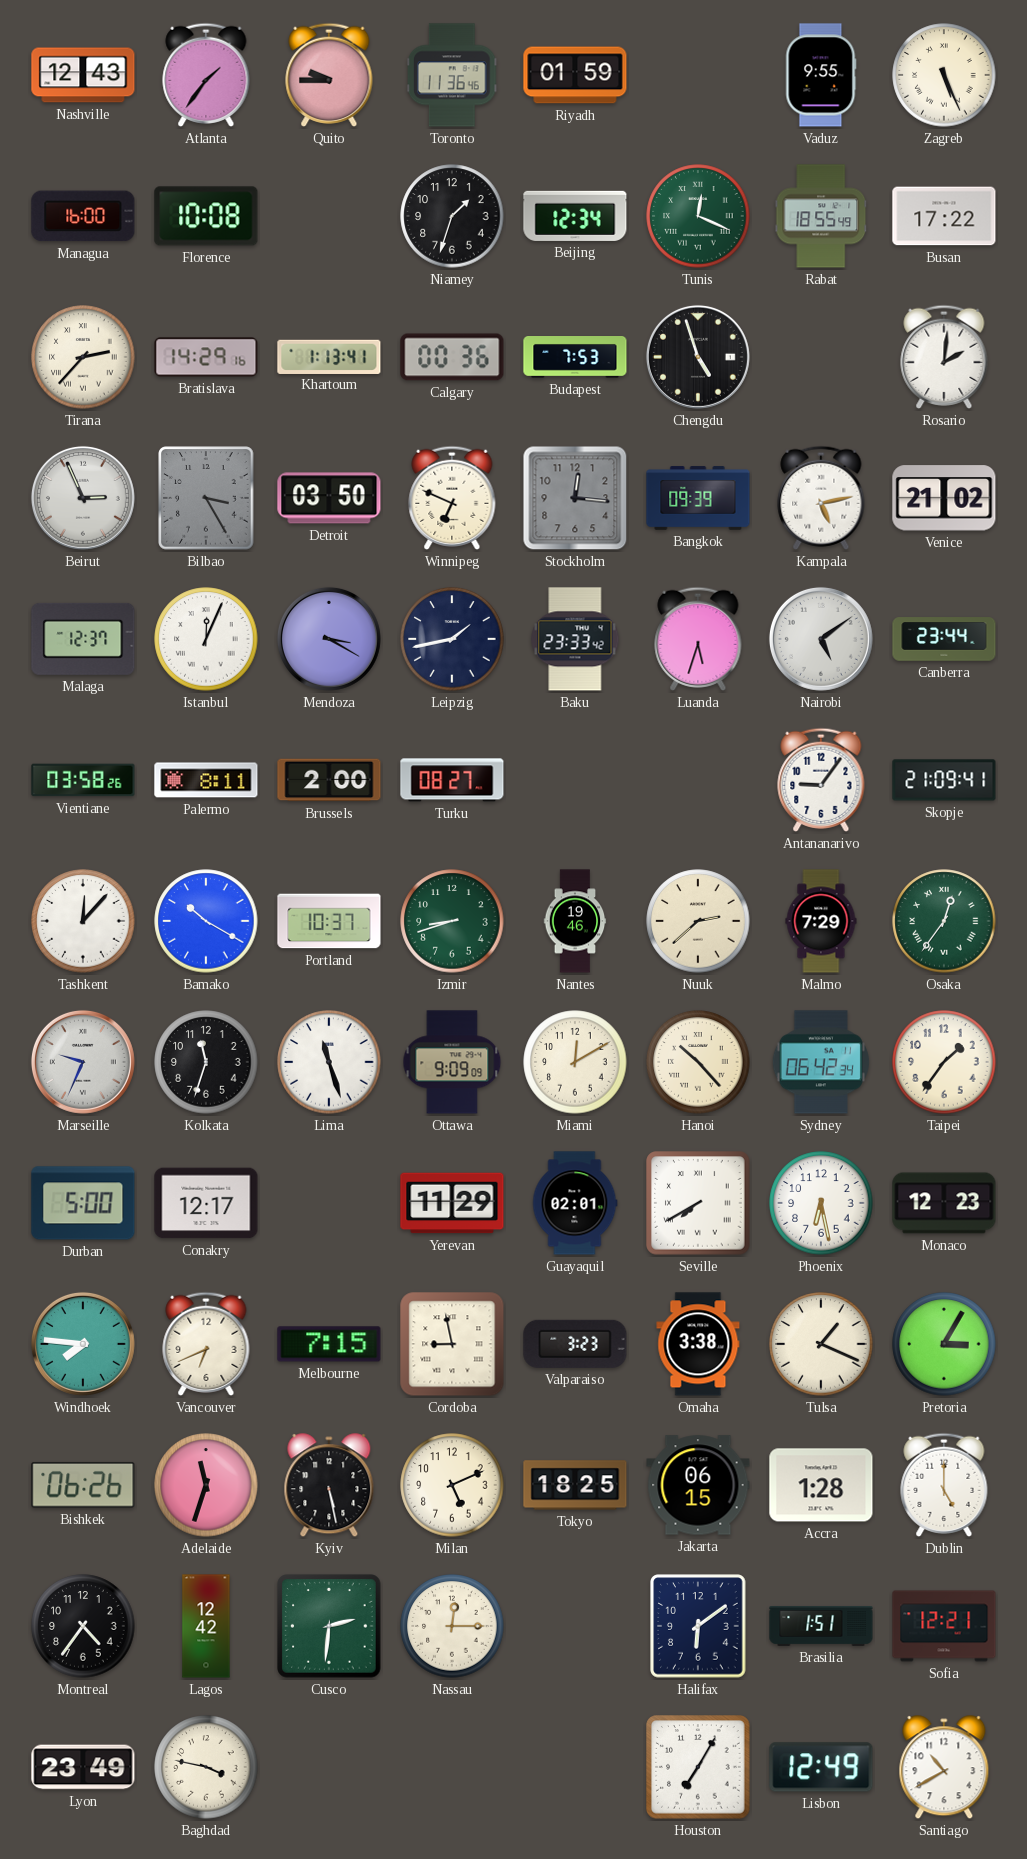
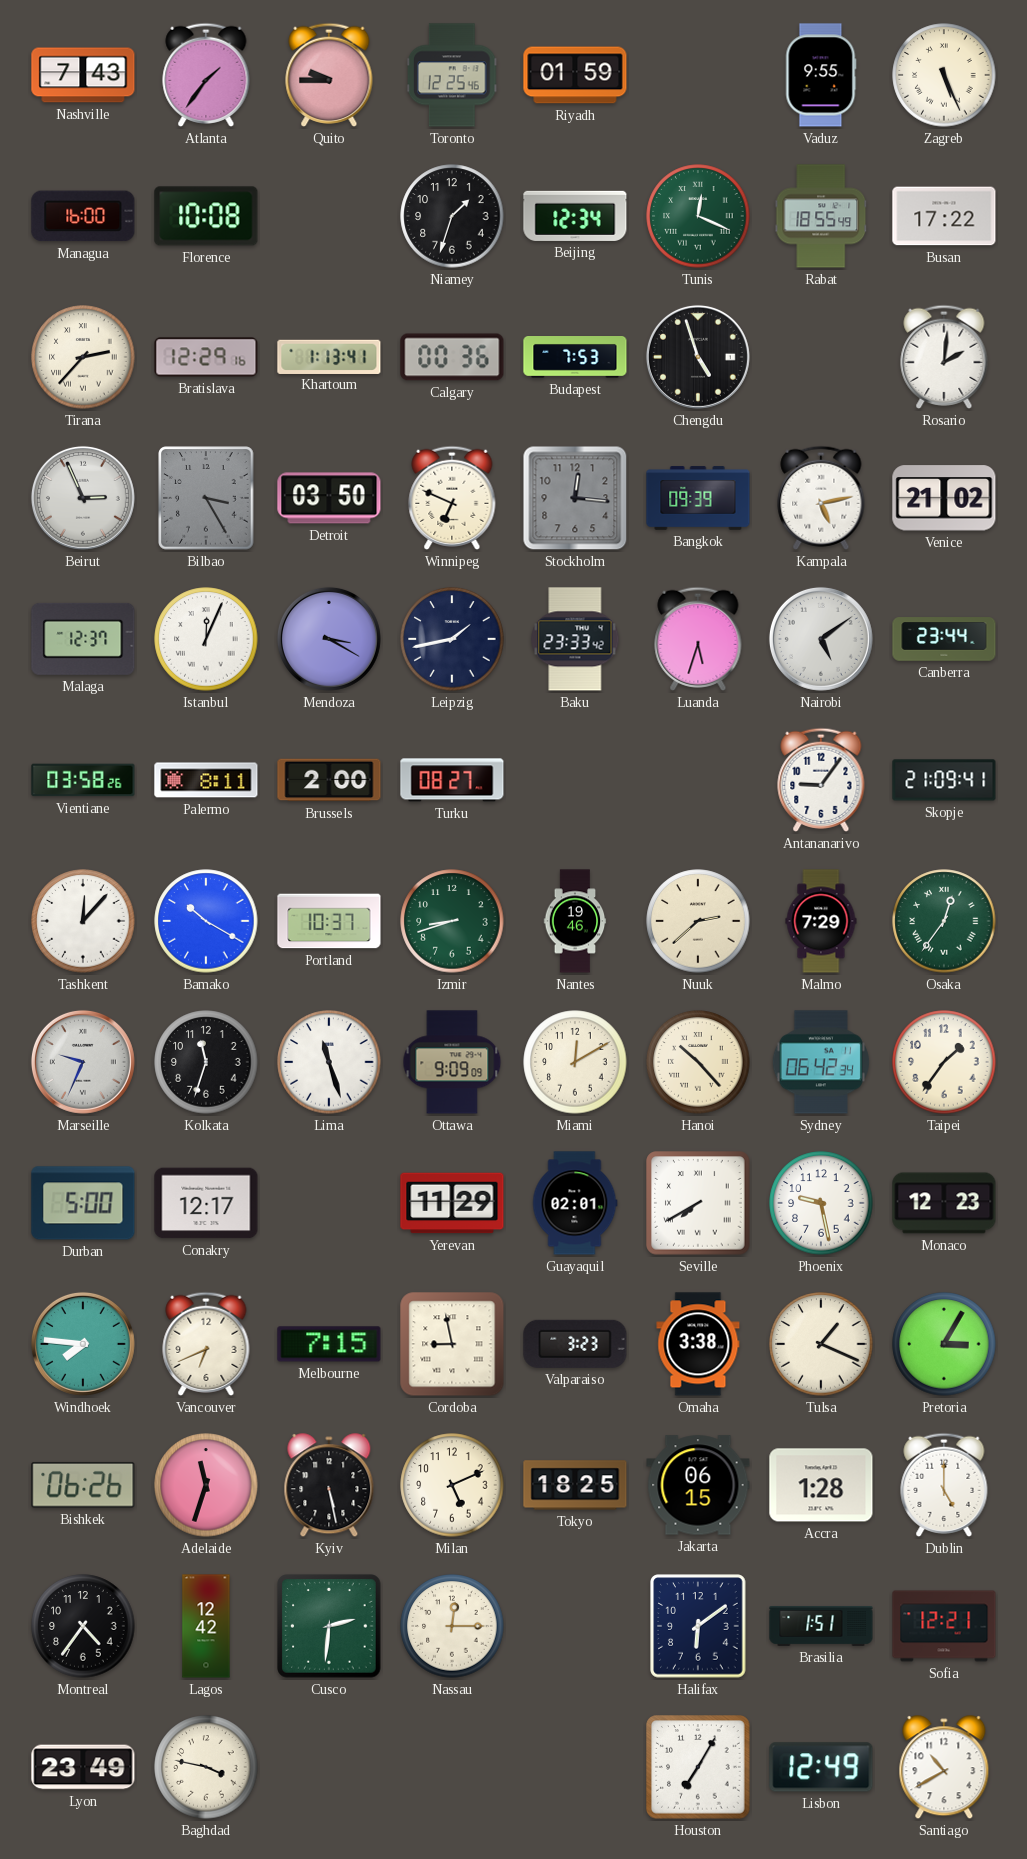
Nashville: 12:43 -> 7:43 (83, 75)
Toronto: 11:36 -> 12:25 (453, 75)
Bratislava: 14:29 -> 12:29 (206, 357)
Phoenix: 6:28 -> 9:28 (821, 1203)
